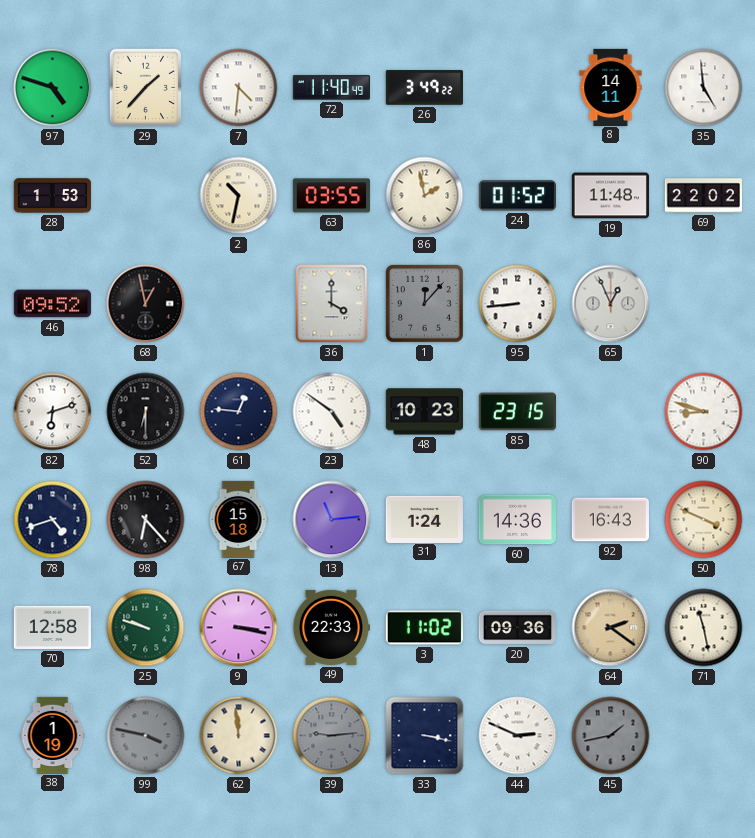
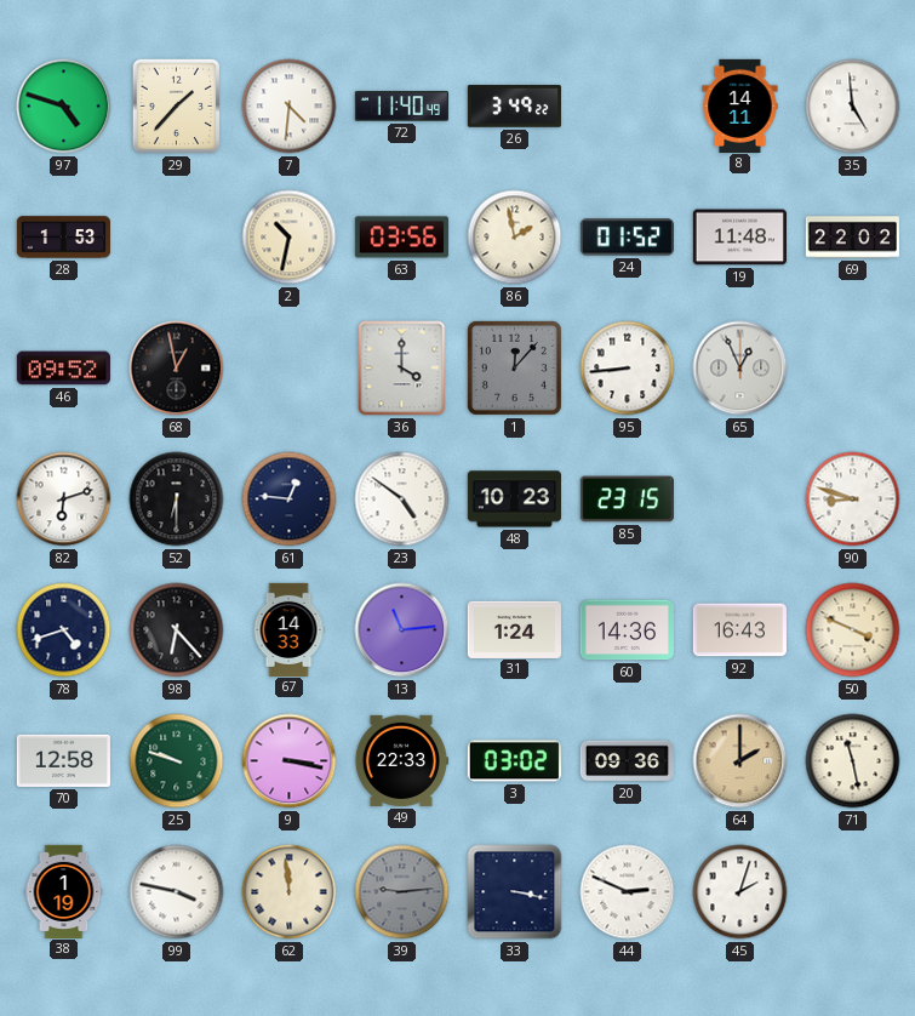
63: 03:55 -> 03:56 (401, 238)
67: 15:18 -> 14:33 (288, 629)
3: 11:02 -> 03:02 (514, 761)
64: 2:21 -> 2:00 (740, 761)
99 dial: grey -> white (177, 892)
45: 1:43 -> 2:03 (740, 892)
45 dial: grey -> white (740, 892)
